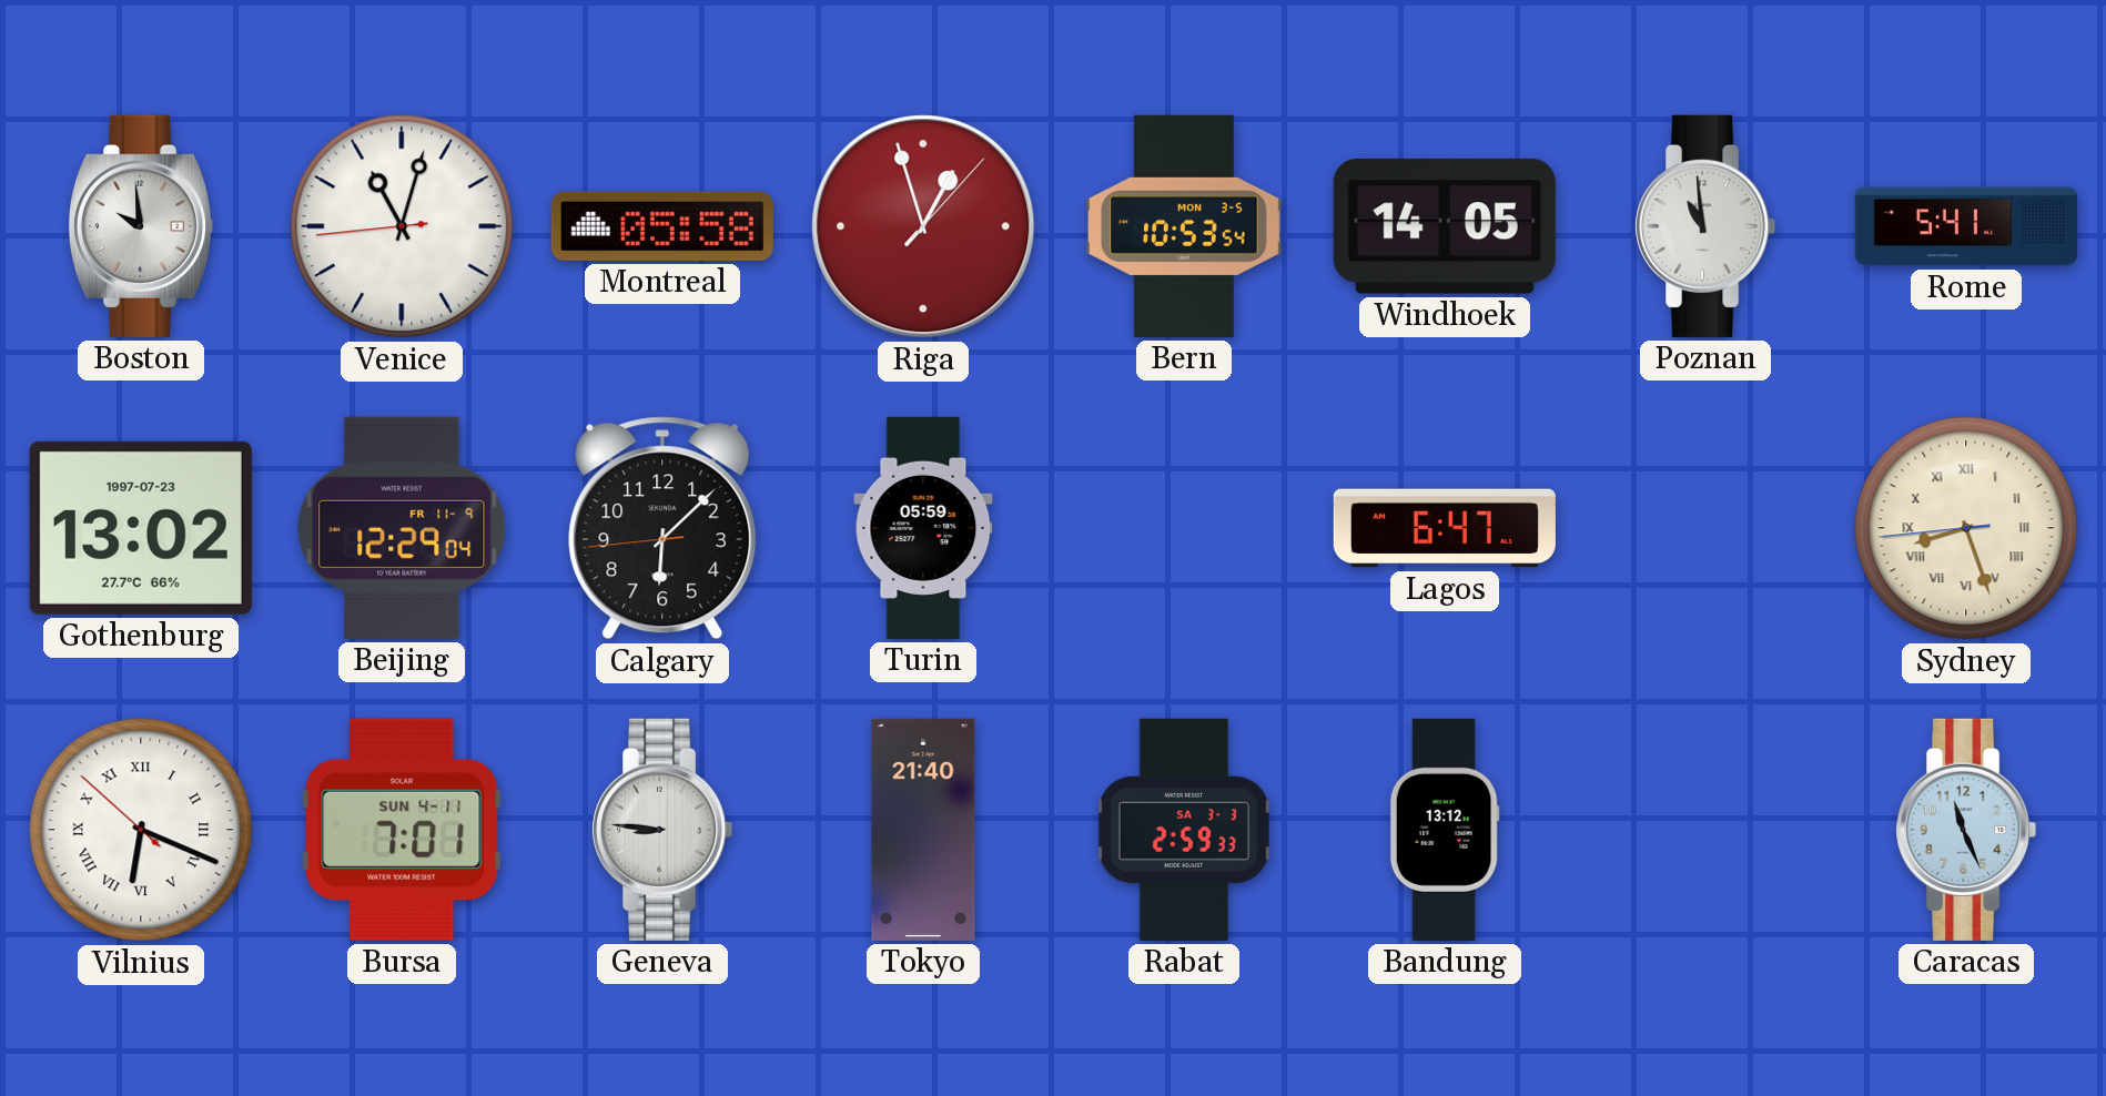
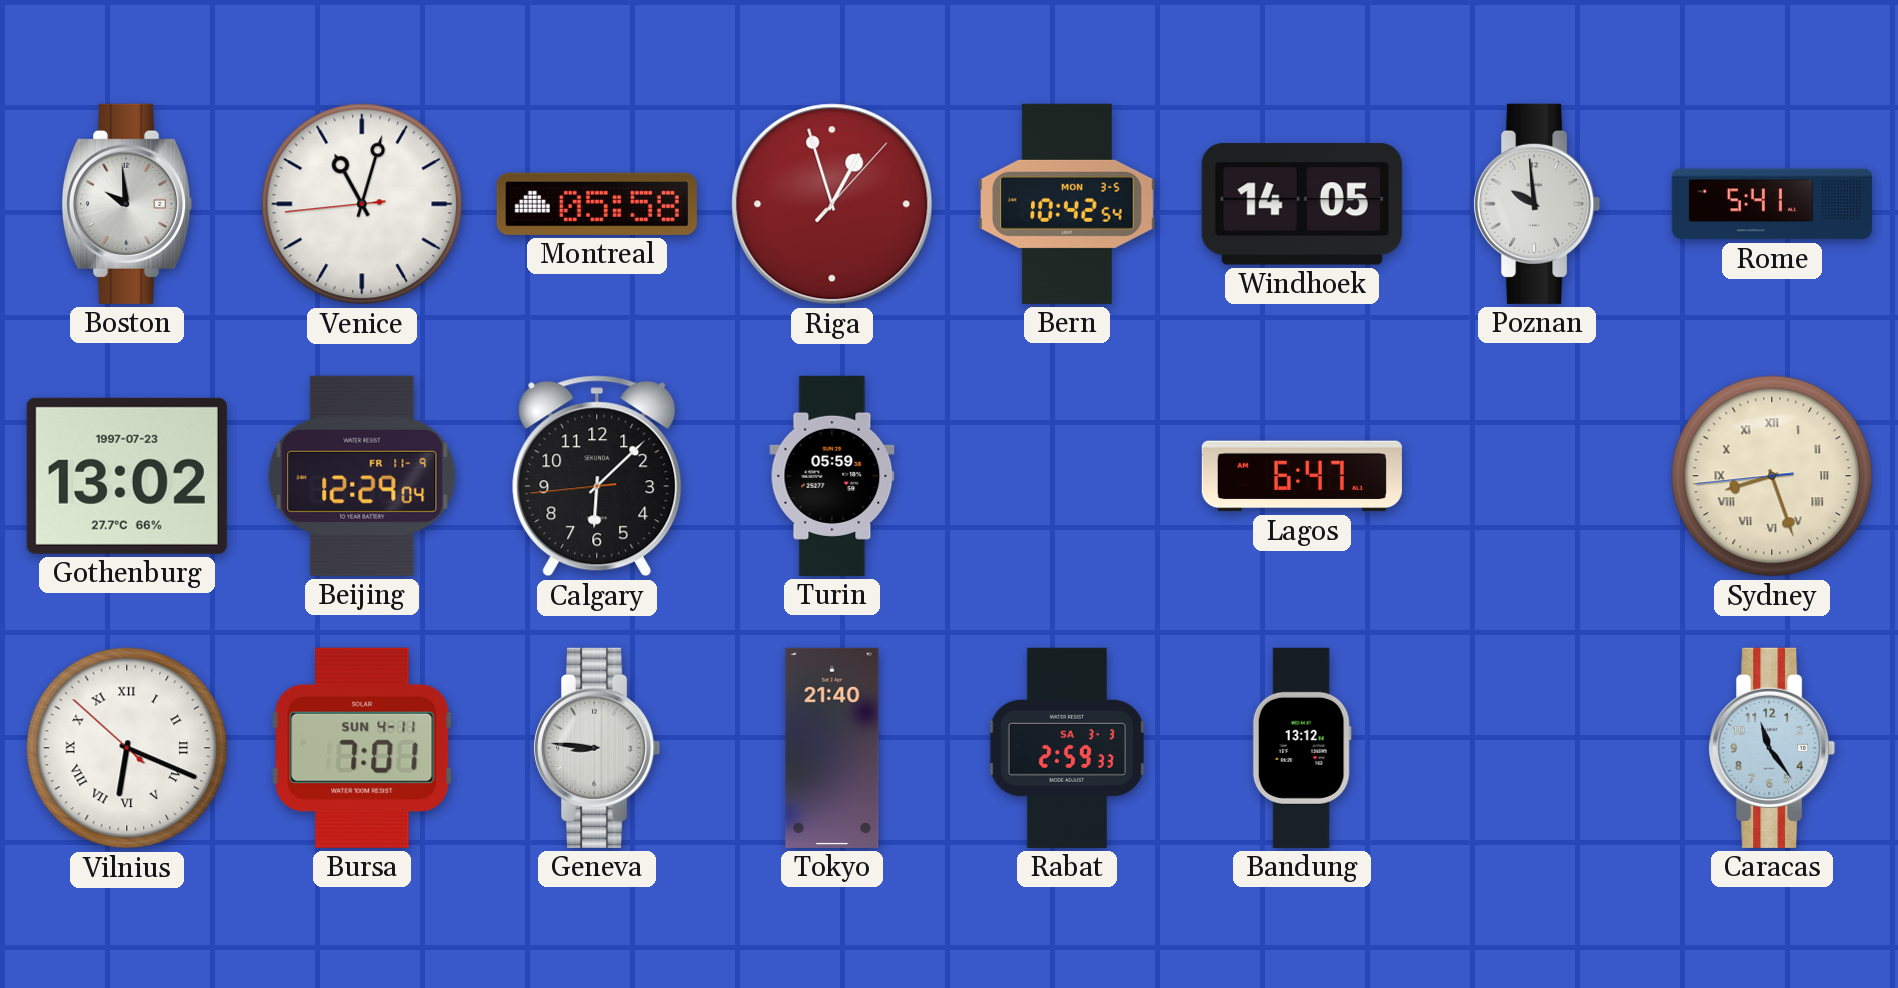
Bern: 10:53 -> 10:42 (1067, 204)
Poznan: 10:59 -> 9:59 (1537, 204)
Caracas: 11:26 -> 11:24 (1772, 748)
